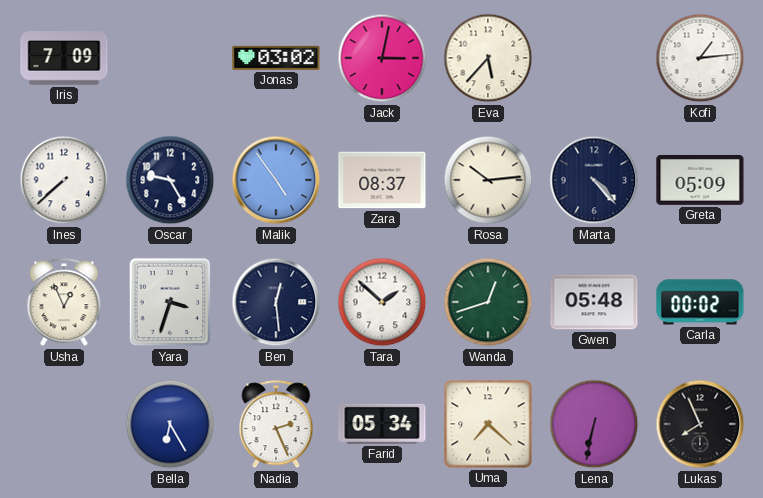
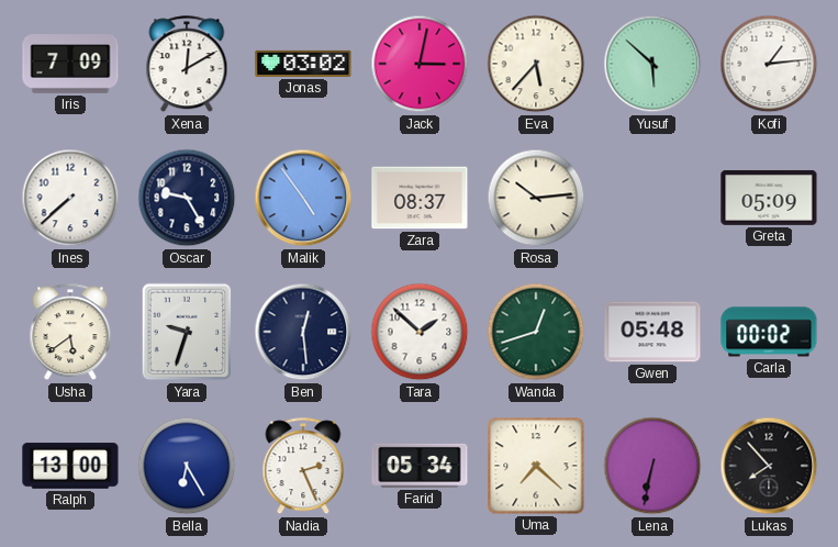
Xena: none -> 12:10 (187, 65)
Yusuf: none -> 5:52 (652, 64)
Marta: 4:23 -> none (594, 180)
Usha: 12:56 -> 5:39 (70, 333)
Yara: 3:33 -> 9:33 (187, 332)
Ralph: none -> 13:00 (70, 466)
Lukas: 7:56 -> 7:53 (769, 466)
